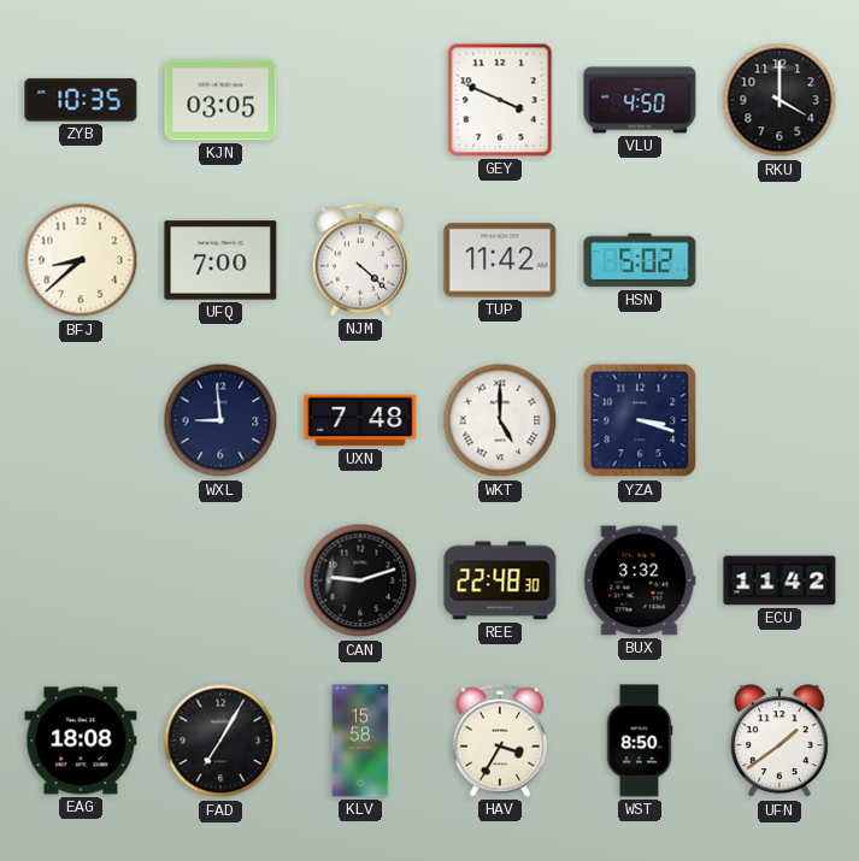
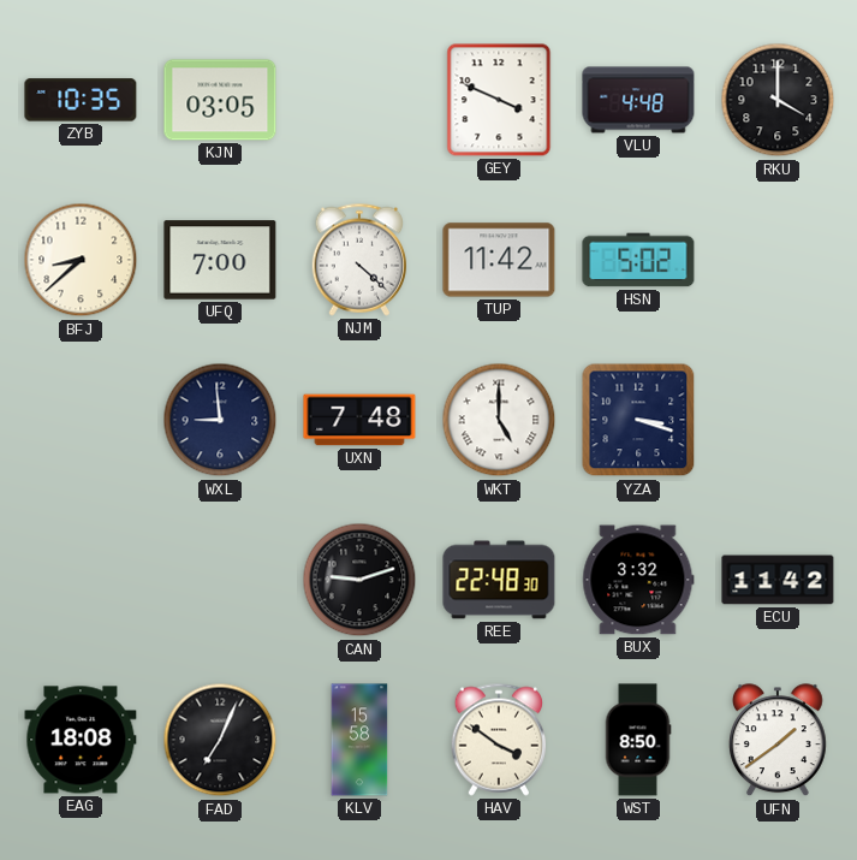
VLU: 4:50 -> 4:48 (638, 100)
FAD: 7:05 -> 7:04 (220, 740)
HAV: 3:35 -> 3:51 (498, 740)
